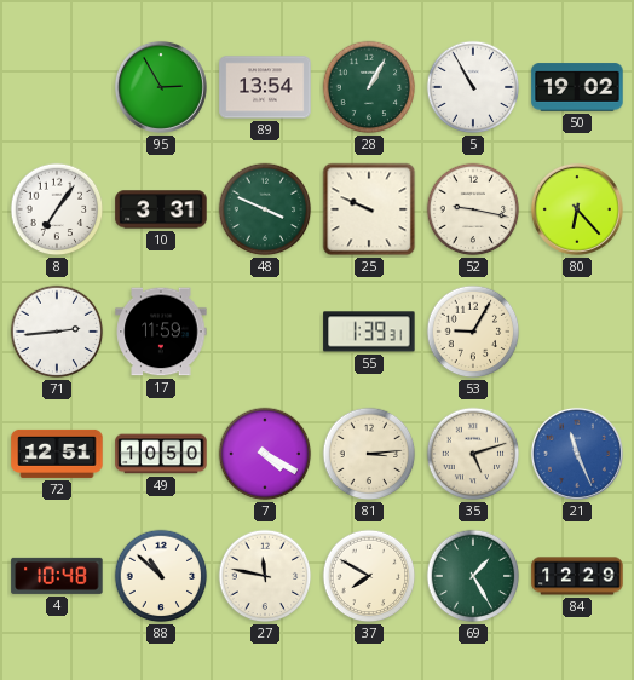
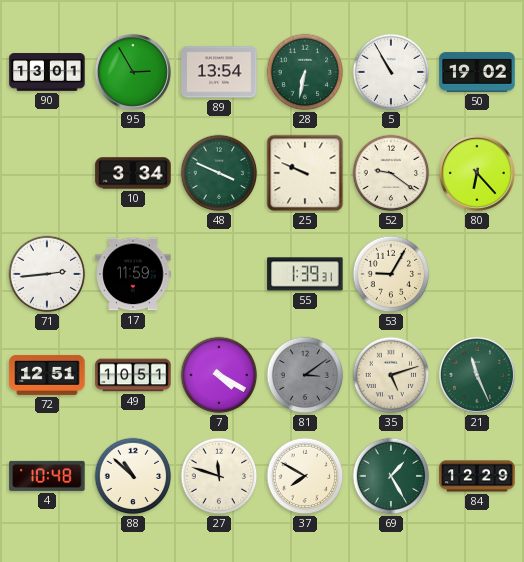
90: none -> 13:01 (47, 72)
28: 1:05 -> 6:32 (305, 72)
8: 7:06 -> none (57, 209)
10: 3:31 -> 3:34 (133, 173)
52: 9:17 -> 9:21 (391, 173)
49: 10:50 -> 10:51 (133, 375)
81: 3:14 -> 3:09 (305, 375)
81 dial: cream -> grey (305, 375)
21 dial: blue -> green (477, 375)
27: 11:47 -> 11:48 (219, 476)
